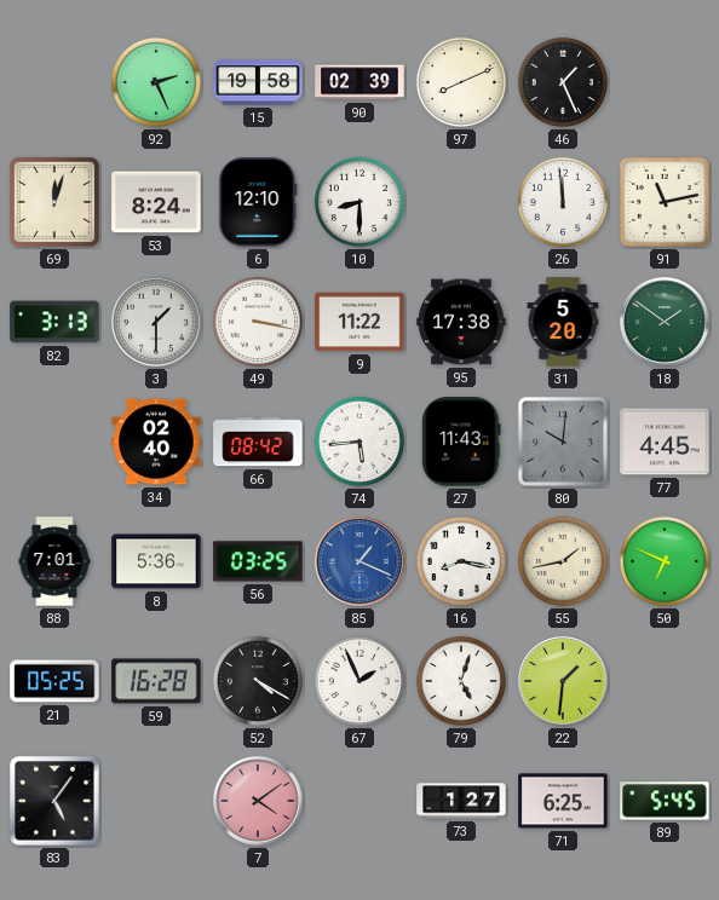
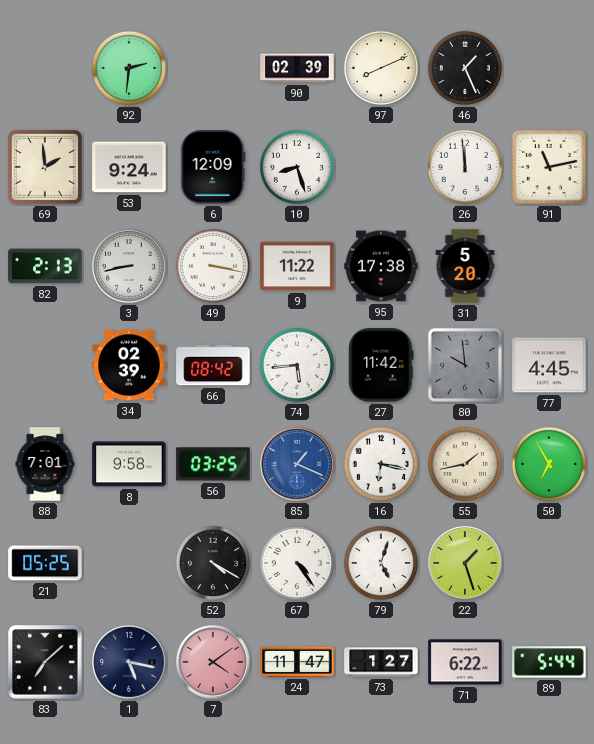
92: 2:26 -> 2:31 (129, 68)
15: 19:58 -> none (258, 82)
69: 12:03 -> 1:59 (45, 167)
53: 8:24 -> 9:24 (129, 167)
6: 12:10 -> 12:09 (213, 167)
10: 8:30 -> 8:27 (297, 167)
82: 3:13 -> 2:13 (45, 266)
3: 1:30 -> 8:43 (129, 266)
18: 1:51 -> none (665, 322)
34: 02:40 -> 02:39 (129, 365)
27: 11:43 -> 11:42 (381, 365)
80: 10:01 -> 9:59 (465, 365)
8: 5:36 -> 9:58 (129, 464)
16: 8:17 -> 6:17 (381, 464)
50: 6:49 -> 6:55 (549, 464)
59: 16:28 -> none (156, 681)
67: 1:56 -> 4:24 (297, 563)
22: 1:31 -> 1:27 (465, 563)
83: 5:06 -> 7:08 (45, 662)
1: none -> 5:17 (129, 662)
24: none -> 11:47 (297, 662)
71: 6:25 -> 6:22 (465, 662)
89: 5:45 -> 5:44 (549, 662)
